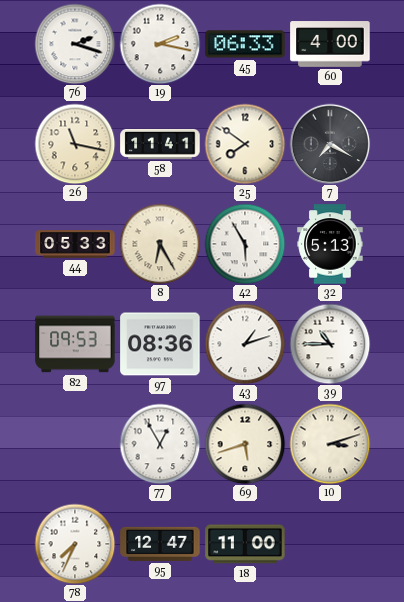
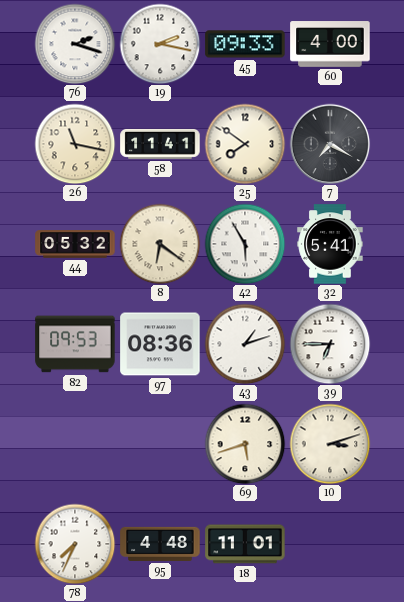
45: 06:33 -> 09:33 (245, 44)
44: 05:33 -> 05:32 (75, 244)
8: 6:25 -> 6:21 (160, 244)
32: 5:13 -> 5:41 (330, 244)
39: 10:45 -> 6:45 (330, 344)
77: 12:55 -> none (160, 444)
95: 12:47 -> 4:48 (160, 544)
18: 11:00 -> 11:01 (245, 544)
